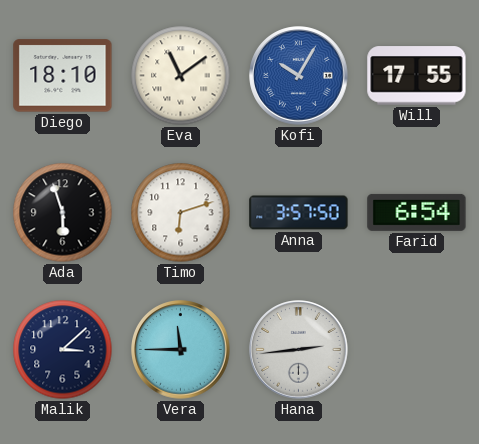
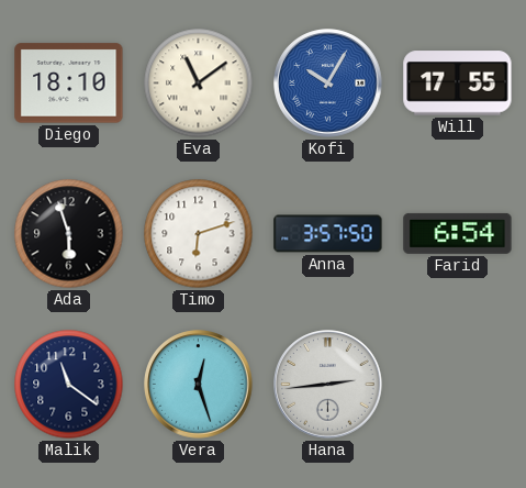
Malik: 3:08 -> 11:21 (69, 385)
Vera: 11:45 -> 12:27 (199, 385)
